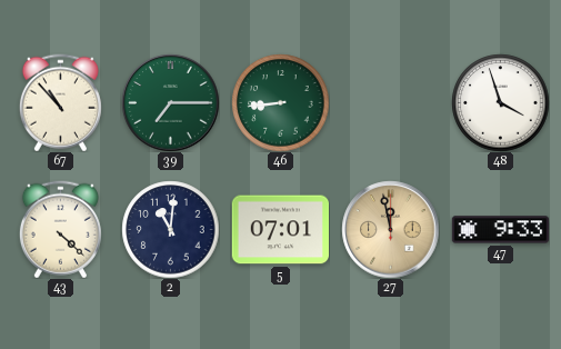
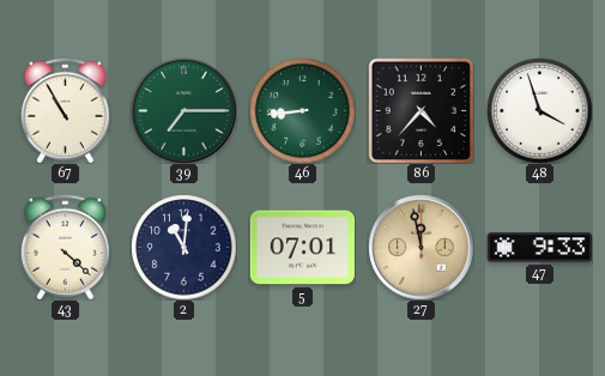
67: 10:53 -> 10:55 (65, 110)
86: none -> 4:37 (421, 110)
